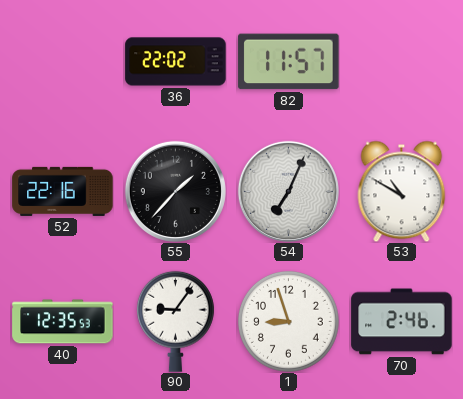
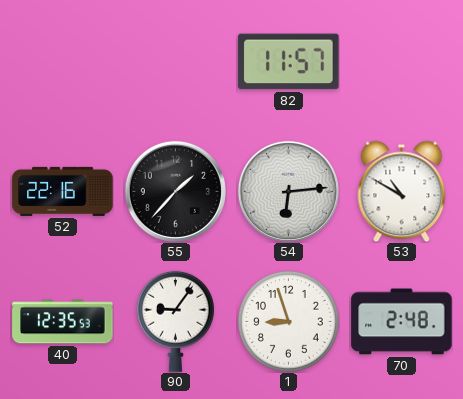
36: 22:02 -> none (176, 62)
54: 7:04 -> 6:14 (288, 191)
70: 2:46 -> 2:48 (402, 322)
